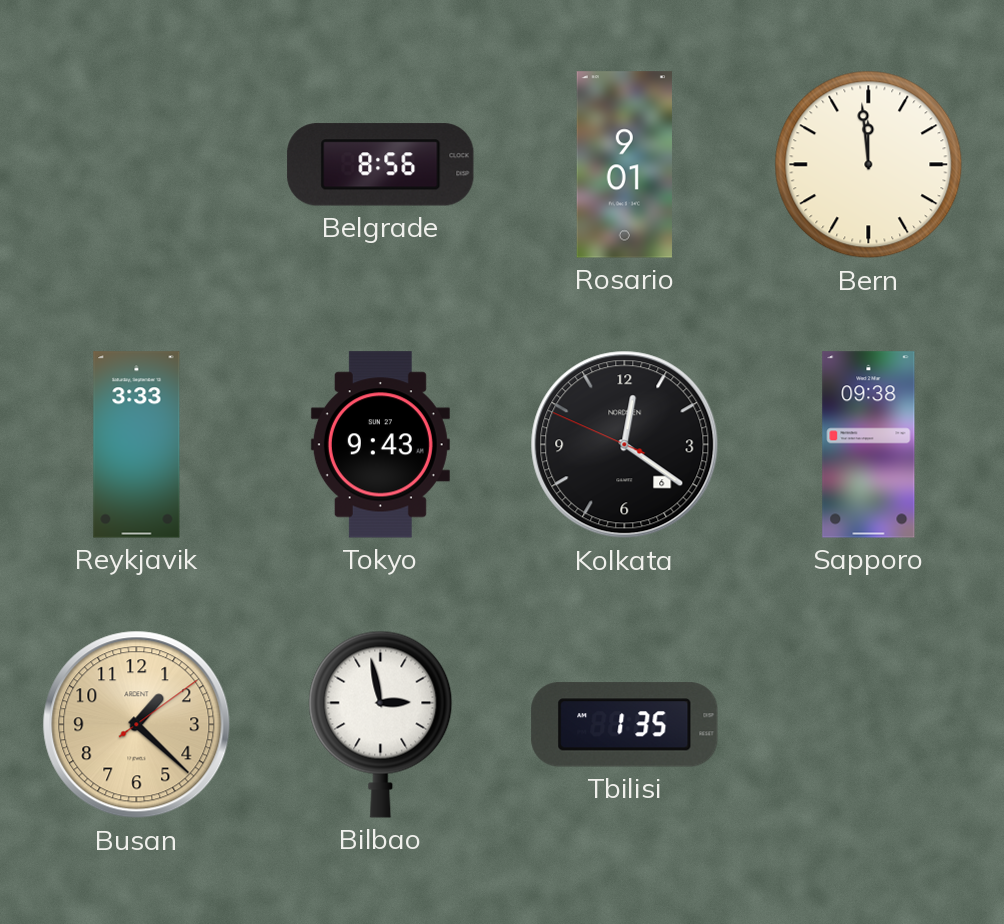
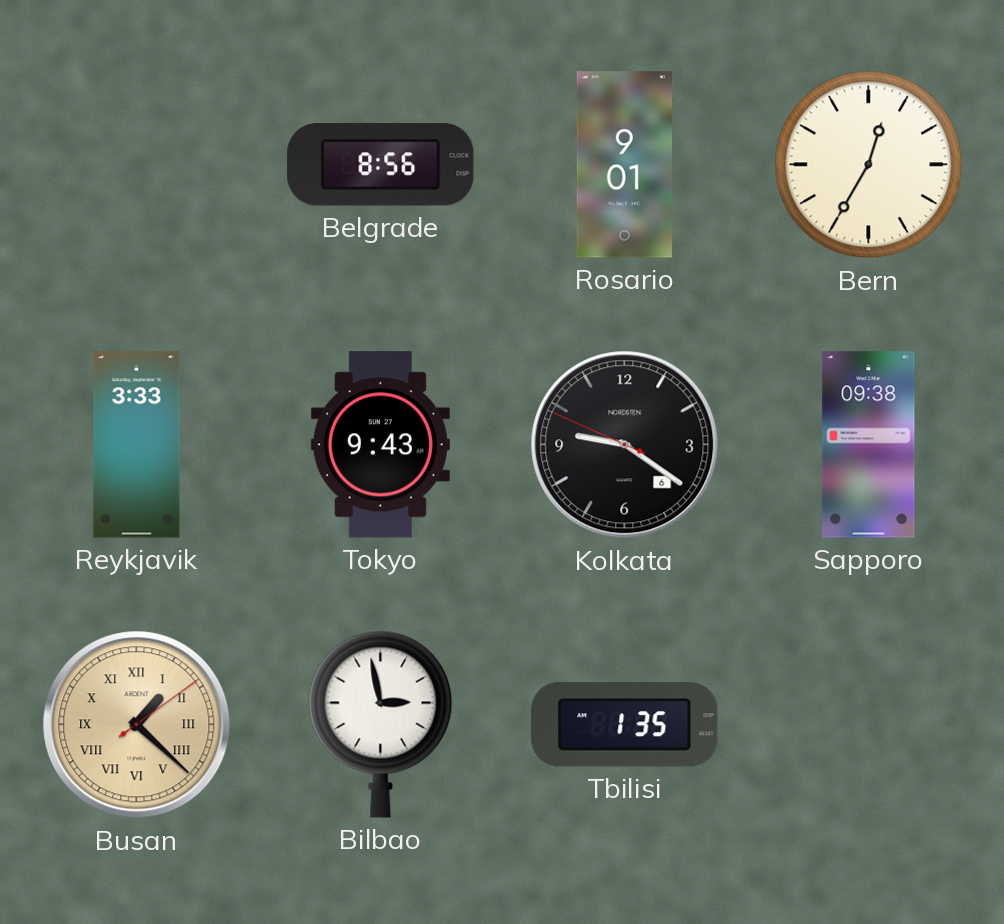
Bern: 11:59 -> 12:35 (869, 165)
Kolkata: 12:20 -> 9:20 (625, 445)
Busan numerals: Arabic -> Roman (137, 725)
